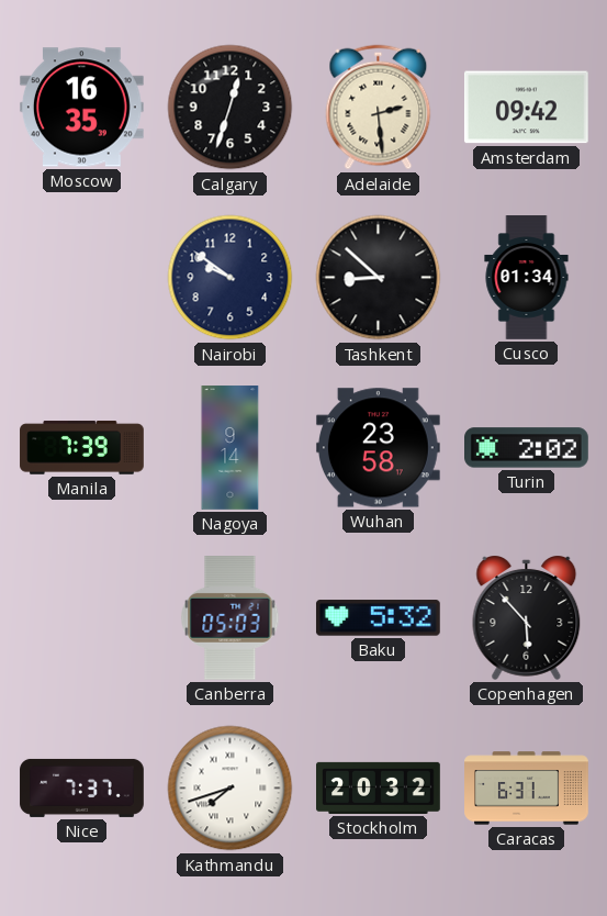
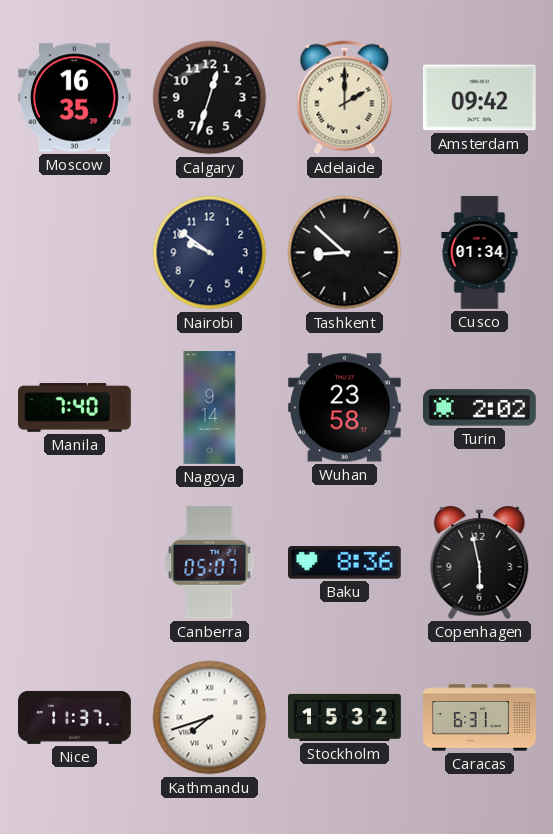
Adelaide: 2:29 -> 2:00 (345, 98)
Manila: 7:39 -> 7:40 (75, 408)
Canberra: 05:03 -> 05:07 (210, 563)
Baku: 5:32 -> 8:36 (344, 563)
Copenhagen: 5:53 -> 5:58 (480, 563)
Nice: 7:37 -> 11:37 (75, 717)
Stockholm: 20:32 -> 15:32 (345, 717)
